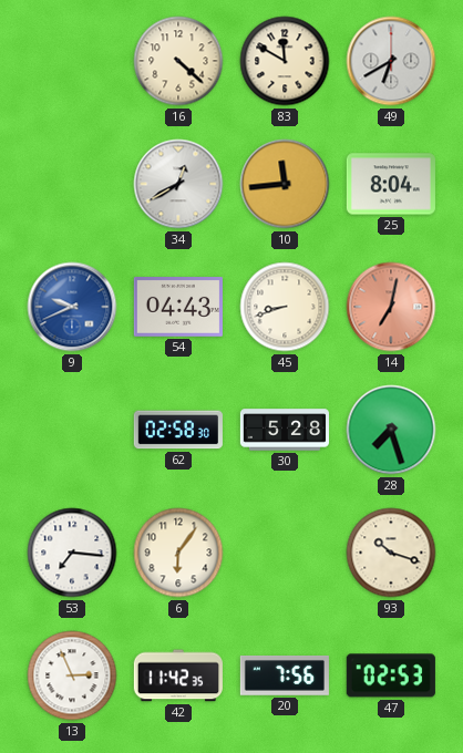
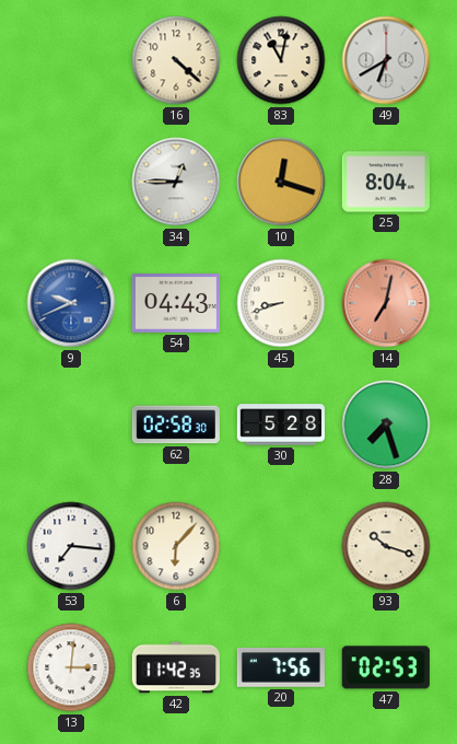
83: 11:50 -> 11:02 (281, 60)
34: 12:40 -> 12:45 (176, 182)
10: 11:44 -> 12:18 (281, 182)
6: 6:06 -> 6:07 (176, 546)
13: 2:56 -> 3:01 (71, 667)
